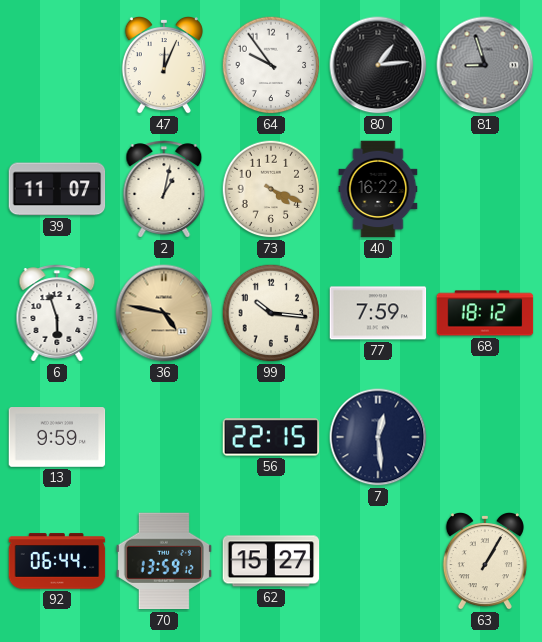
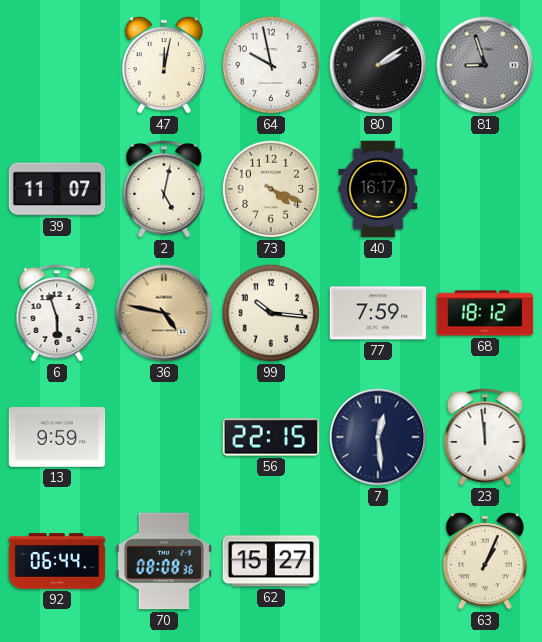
47: 12:04 -> 12:02 (164, 66)
64: 9:54 -> 9:58 (271, 65)
80: 1:14 -> 2:09 (378, 65)
2: 1:02 -> 5:02 (164, 189)
40: 16:22 -> 16:17 (378, 189)
23: none -> 11:59 (485, 437)
70: 13:59 -> 08:08 (164, 561)
63: 1:05 -> 1:04 (485, 562)
